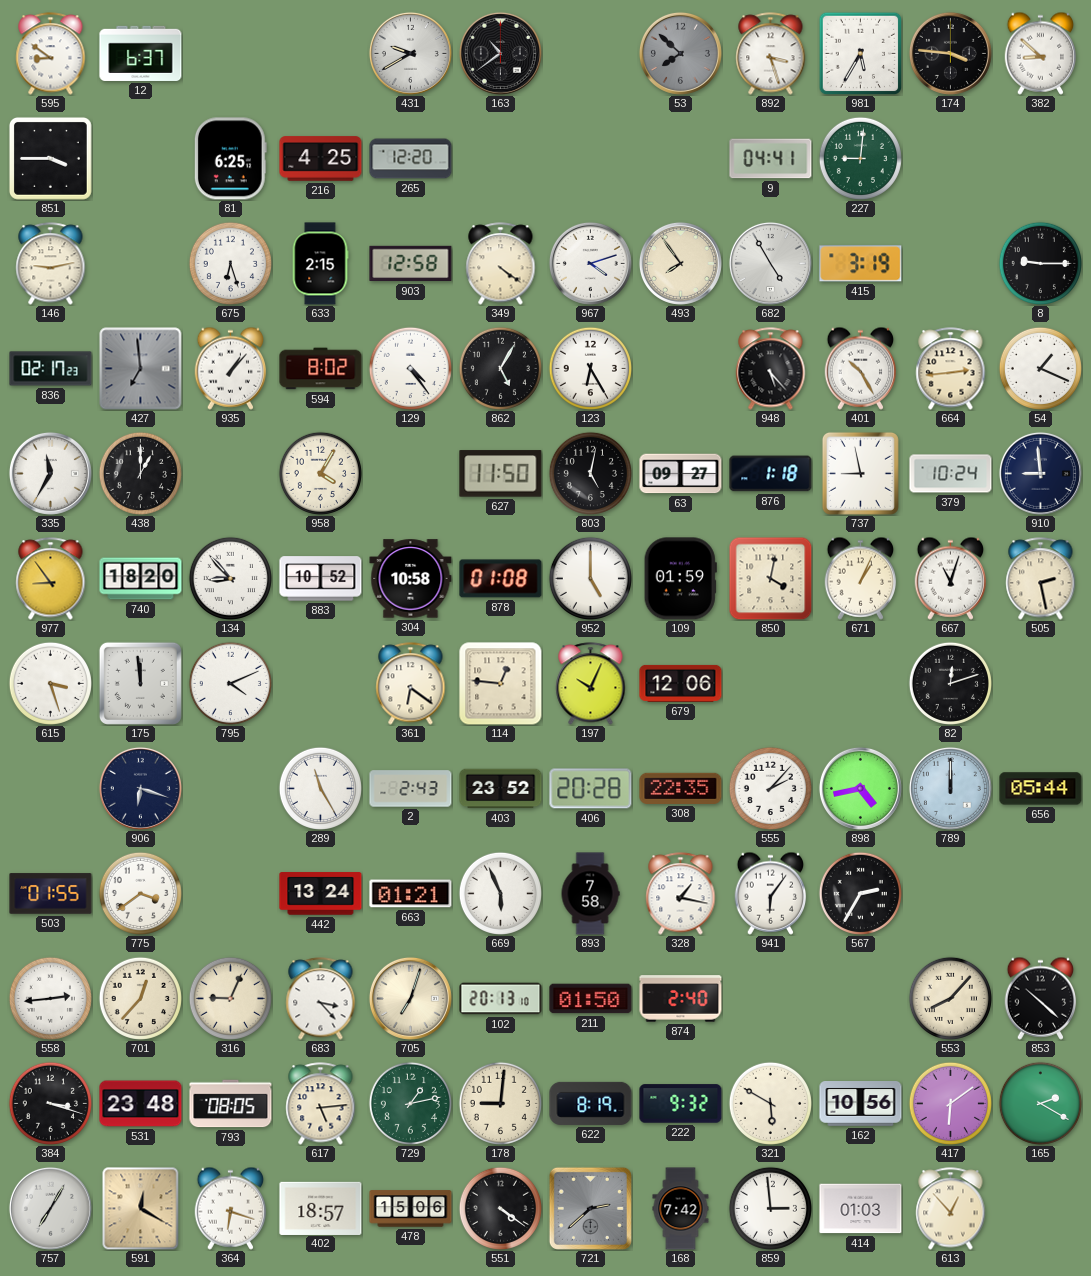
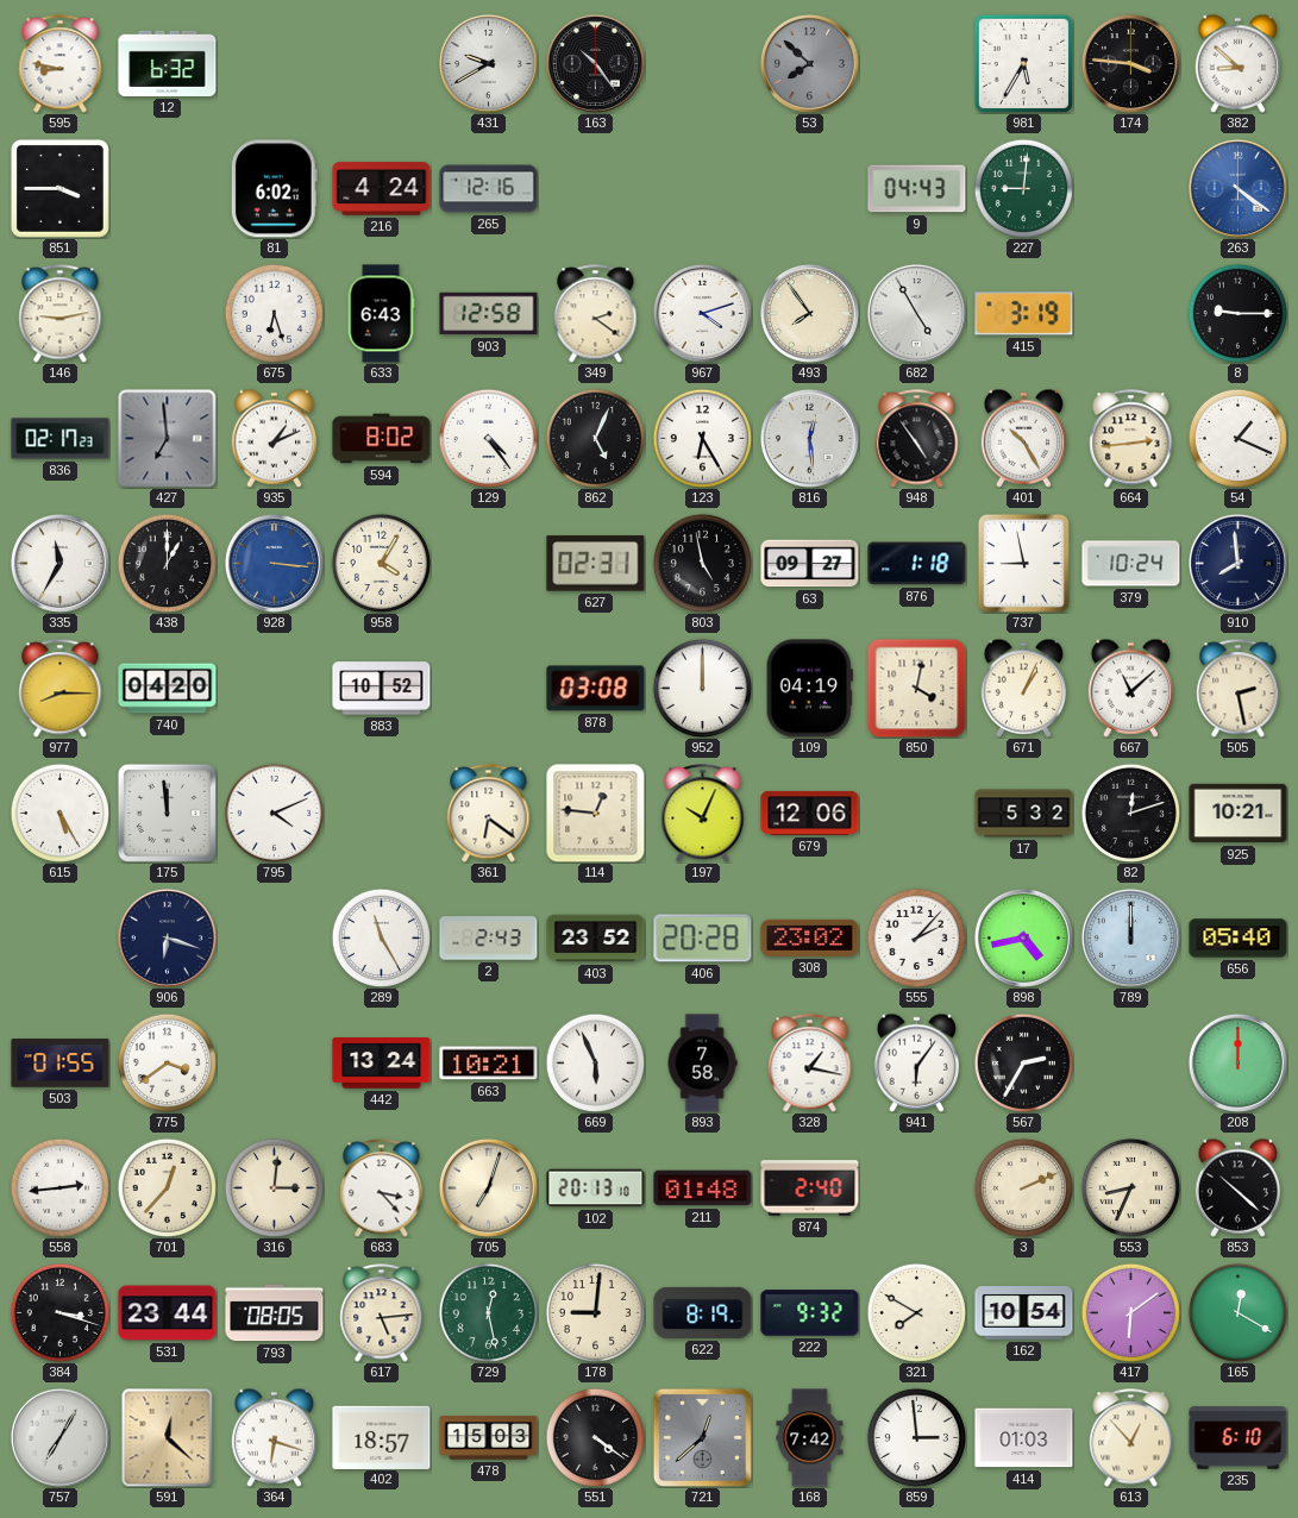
595: 8:51 -> 8:47 (61, 64)
12: 6:37 -> 6:32 (168, 63)
163: 10:39 -> 10:24 (595, 63)
892: 3:27 -> none (771, 54)
81: 6:25 -> 6:02 (274, 189)
216: 4:25 -> 4:24 (382, 189)
265: 12:20 -> 12:16 (489, 189)
9: 04:41 -> 04:43 (917, 189)
263: none -> 4:21 (1237, 188)
633: 2:15 -> 6:43 (381, 314)
349: 4:21 -> 2:21 (596, 314)
935: 1:07 -> 1:11 (275, 438)
862: 5:05 -> 5:04 (595, 438)
816: none -> 12:29 (809, 438)
948: 5:23 -> 4:54 (917, 439)
928: none -> 3:16 (274, 563)
627: 11:50 -> 02:31 (596, 564)
803: 5:02 -> 4:58 (702, 563)
910: 8:59 -> 7:59 (1237, 563)
977: 8:54 -> 8:15 (61, 689)
740: 18:20 -> 04:20 (168, 689)
134: 8:53 -> none (230, 578)
304: 10:58 -> none (411, 579)
878: 01:08 -> 03:08 (596, 689)
952: 5:00 -> 12:00 (702, 688)
109: 01:59 -> 04:19 (809, 689)
667: 11:03 -> 11:08 (1131, 688)
615: 3:27 -> 5:25 (59, 813)
17: none -> 5:32 (1024, 814)
925: none -> 10:21 (1239, 814)
308: 22:35 -> 23:02 (810, 937)
656: 05:44 -> 05:40 (1239, 939)
663: 01:21 -> 10:21 (489, 1064)
208: none -> 12:00 (1237, 1062)
316: 9:04 -> 3:01 (274, 1187)
211: 01:50 -> 01:48 (703, 1188)
3: none -> 2:11 (1023, 1187)
553: 8:07 -> 8:34 (1130, 1187)
531: 23:48 -> 23:44 (168, 1313)
729: 1:13 -> 12:28 (488, 1312)
321: 5:50 -> 7:50 (916, 1312)
162: 10:56 -> 10:54 (1024, 1313)
165: 2:20 -> 12:20 (1237, 1312)
591: 12:20 -> 12:22 (168, 1437)
478: 15:06 -> 15:03 (489, 1438)
721: 2:38 -> 12:38 (702, 1437)
235: none -> 6:10 (1239, 1438)
